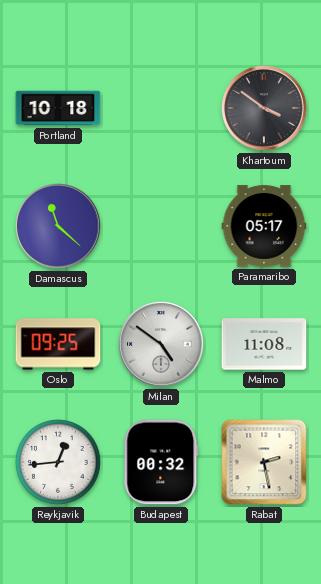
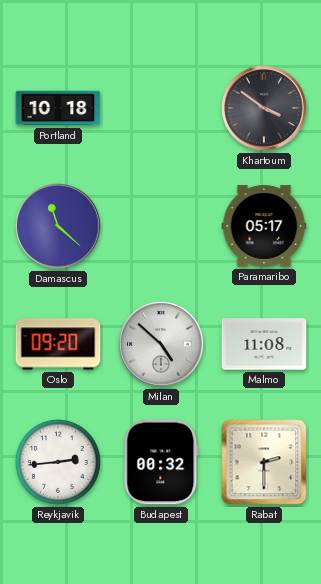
Oslo: 09:25 -> 09:20 (58, 344)
Milan: 4:51 -> 4:52 (161, 344)
Reykjavik: 12:44 -> 2:44 (59, 463)
Rabat: 2:28 -> 2:30 (264, 462)
